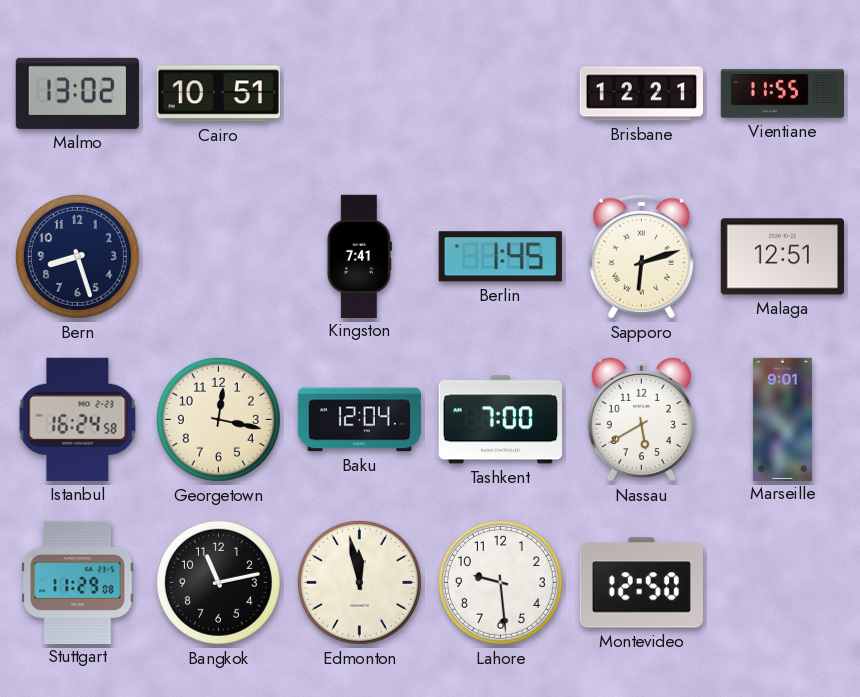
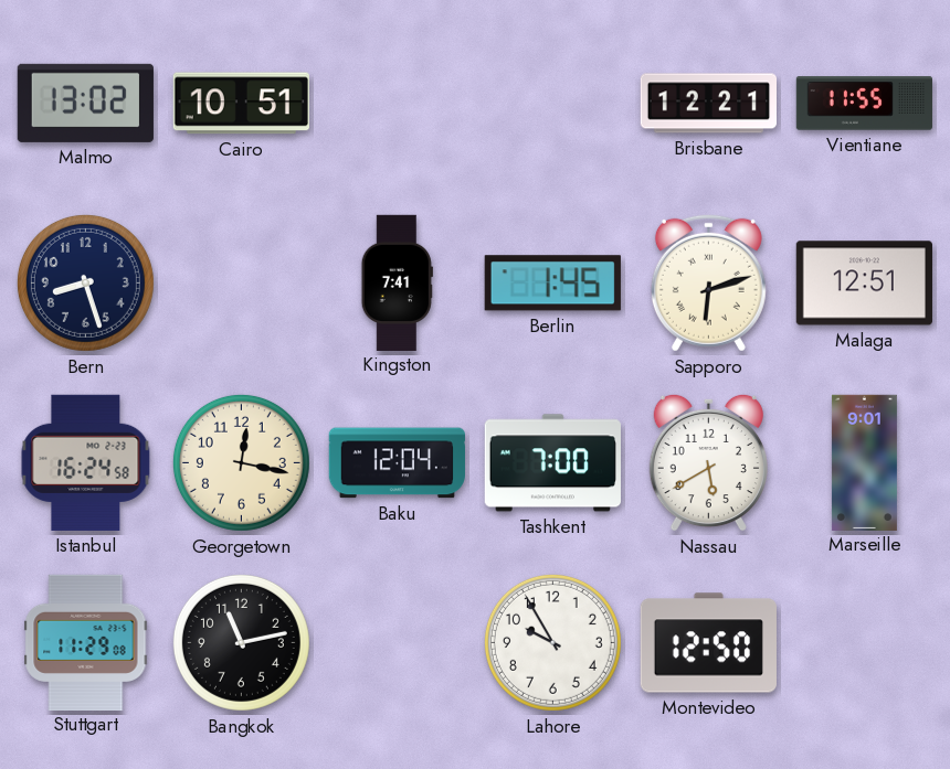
Edmonton: 11:58 -> none (359, 582)
Lahore: 9:29 -> 9:55 (552, 642)
